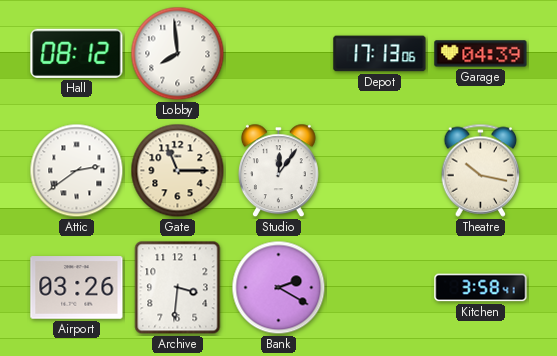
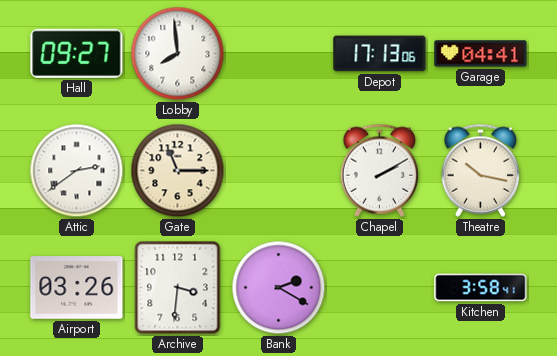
Hall: 08:12 -> 09:27 (77, 53)
Garage: 04:39 -> 04:41 (481, 54)
Studio: 12:06 -> none (278, 171)
Chapel: none -> 2:10 (380, 170)
